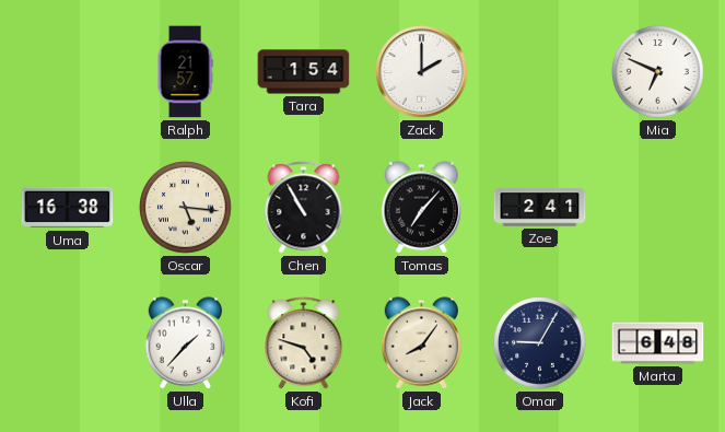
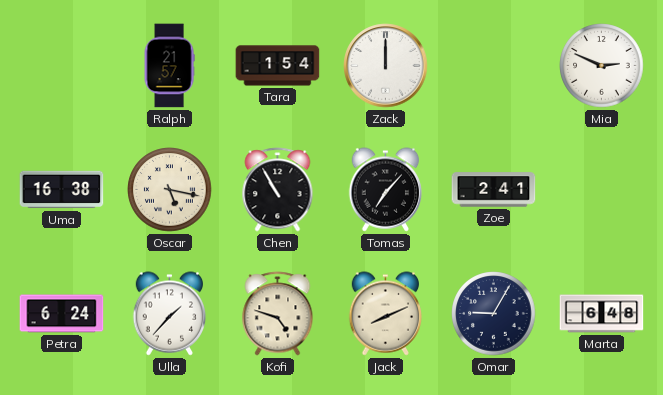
Zack: 2:00 -> 12:00 (386, 66)
Mia: 6:49 -> 2:49 (602, 66)
Oscar: 5:16 -> 5:17 (170, 190)
Petra: none -> 6:24 (62, 314)
Jack: 8:06 -> 8:11 (386, 314)
